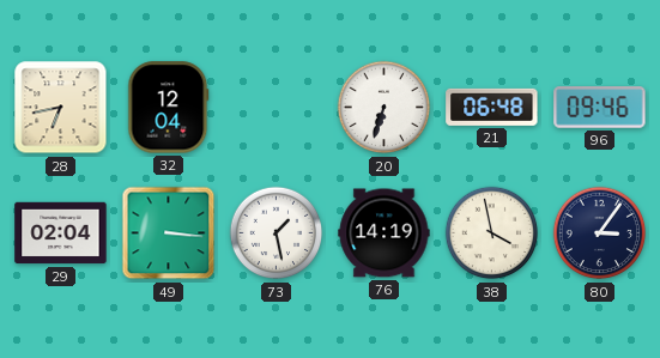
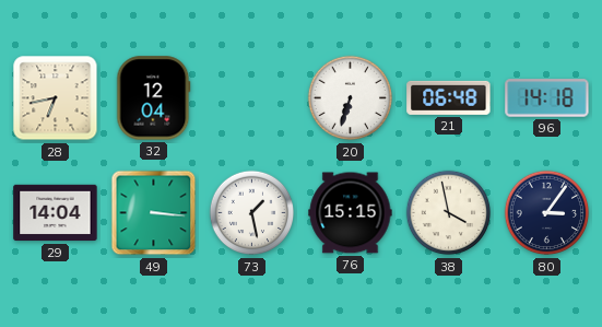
96: 09:46 -> 14:18 (547, 98)
29: 02:04 -> 14:04 (56, 213)
76: 14:19 -> 15:15 (351, 213)
